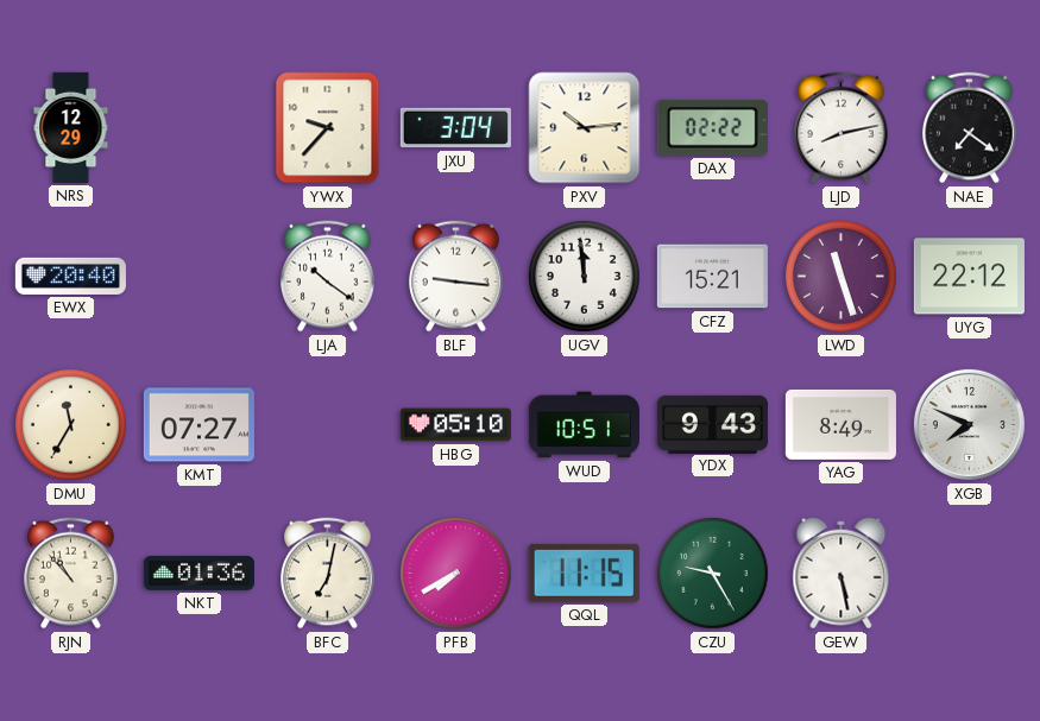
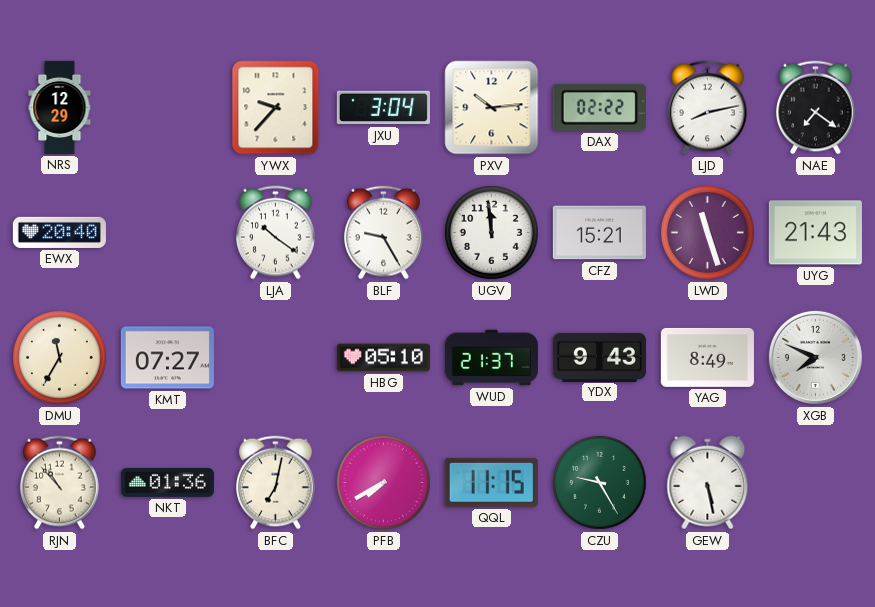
BLF: 9:16 -> 9:25 (384, 233)
UYG: 22:12 -> 21:43 (815, 233)
WUD: 10:51 -> 21:37 (491, 358)
